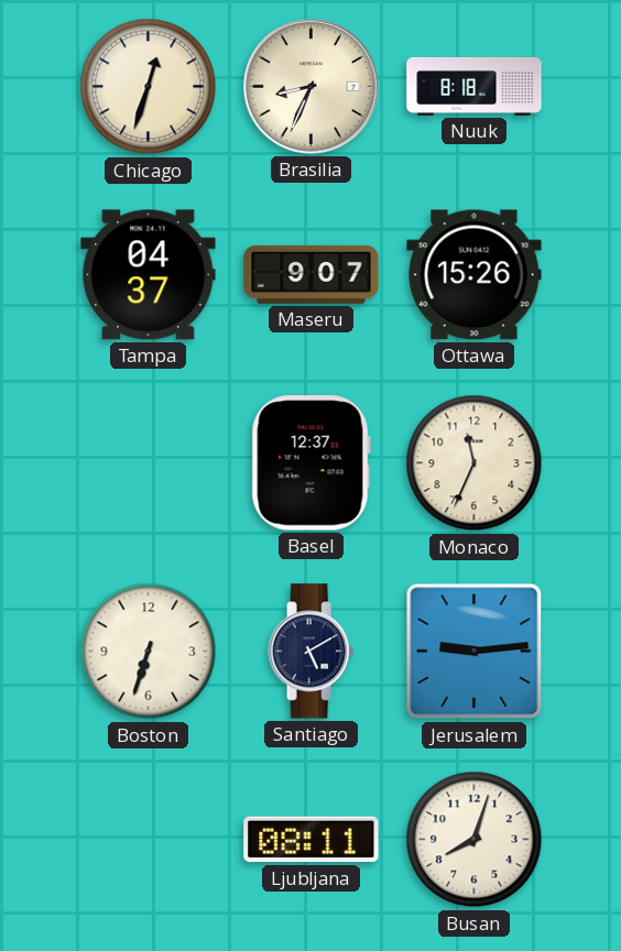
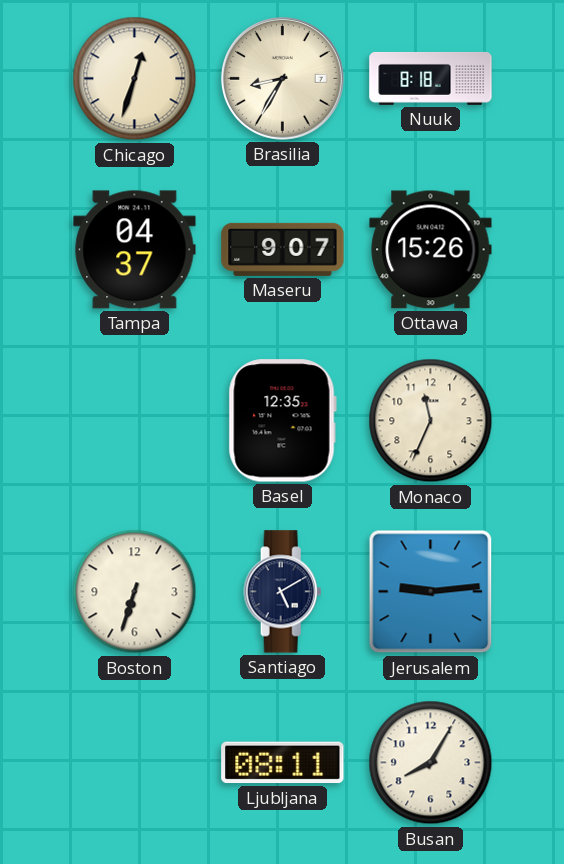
Brasilia: 8:34 -> 8:35 (282, 78)
Basel: 12:37 -> 12:35 (282, 421)
Busan: 8:03 -> 8:05 (431, 763)
